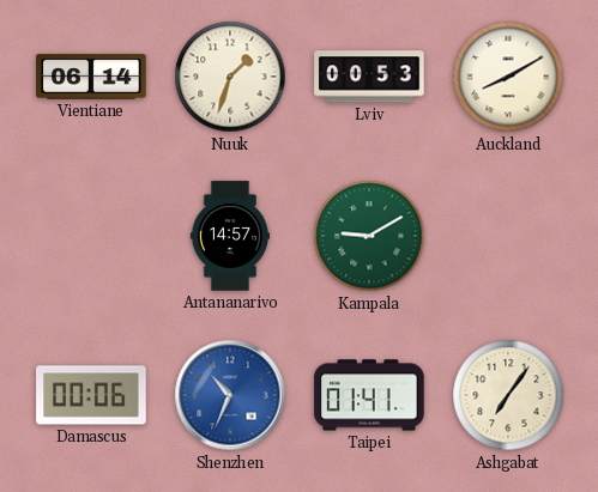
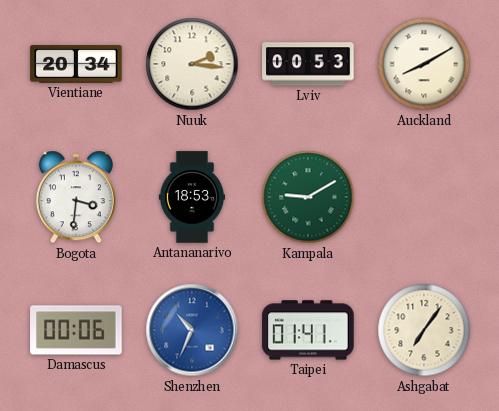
Vientiane: 06:14 -> 20:34 (76, 64)
Nuuk: 1:33 -> 2:16 (192, 64)
Bogota: none -> 3:31 (76, 197)
Antananarivo: 14:57 -> 18:53 (191, 197)
